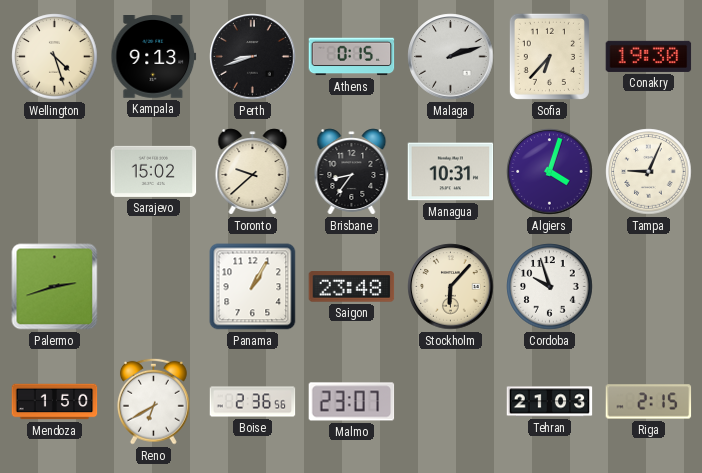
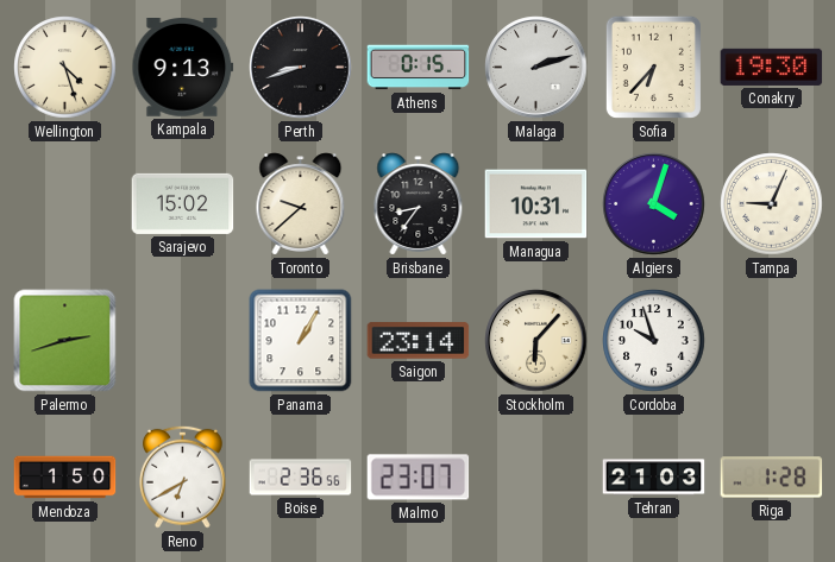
Saigon: 23:48 -> 23:14 (419, 341)
Riga: 2:15 -> 1:28 (772, 478)
